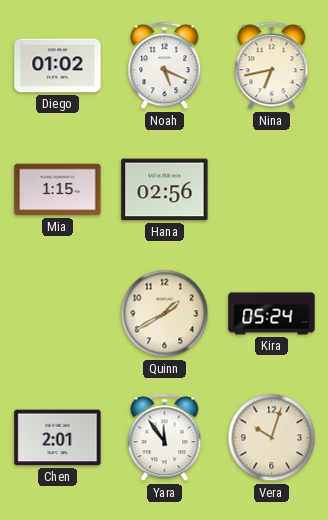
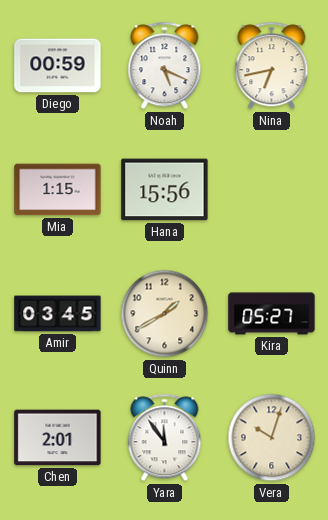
Diego: 01:02 -> 00:59 (58, 66)
Hana: 02:56 -> 15:56 (165, 190)
Amir: none -> 03:45 (58, 314)
Kira: 05:24 -> 05:27 (272, 314)
